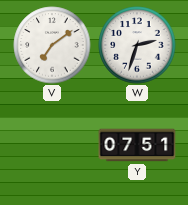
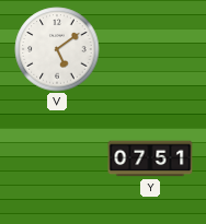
V: 7:09 -> 5:09 (57, 49)
W: 2:33 -> none (137, 45)
